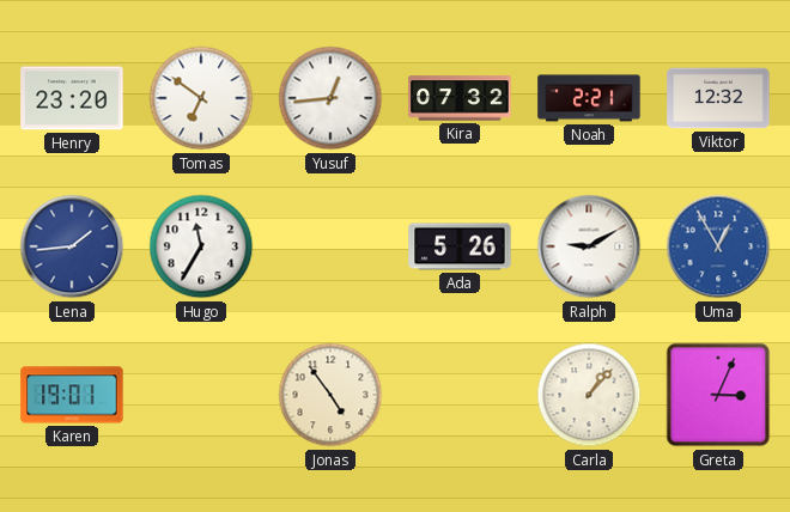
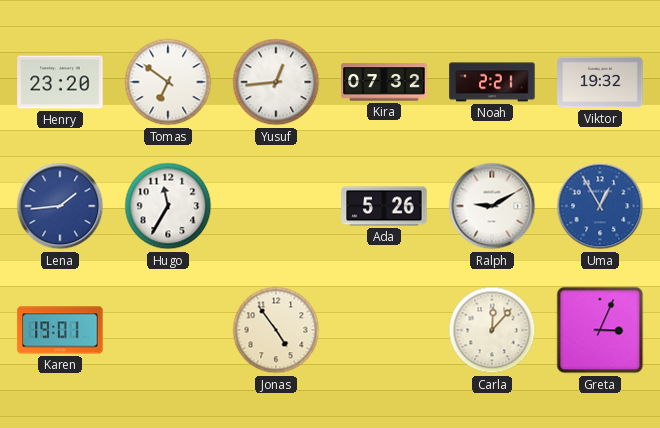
Viktor: 12:32 -> 19:32 (600, 82)
Carla: 1:07 -> 12:07 (492, 330)
